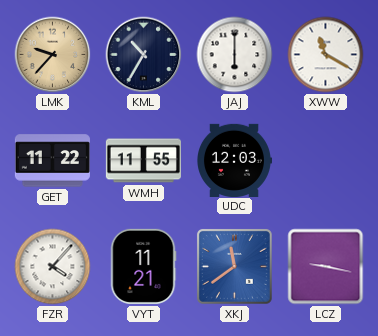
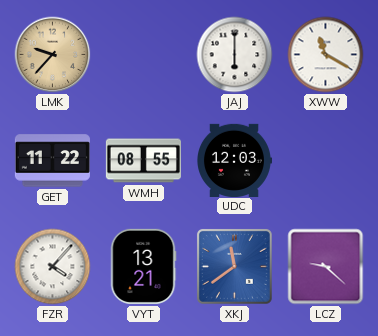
KML: 10:35 -> none (144, 55)
WMH: 11:55 -> 08:55 (143, 161)
VYT: 11:21 -> 13:21 (143, 266)
LCZ: 9:17 -> 9:22 (326, 267)
